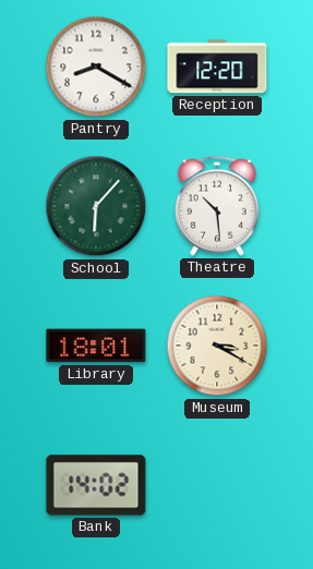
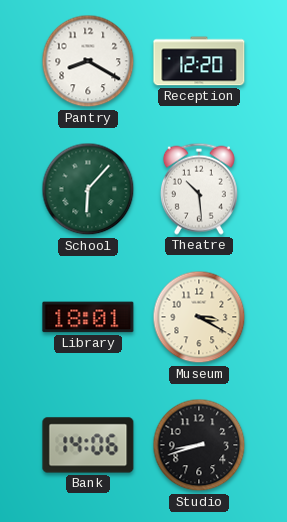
Bank: 14:02 -> 14:06 (88, 445)
Studio: none -> 8:42 (199, 445)
